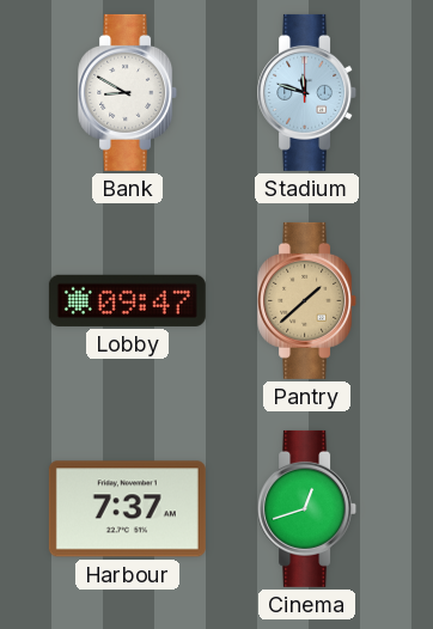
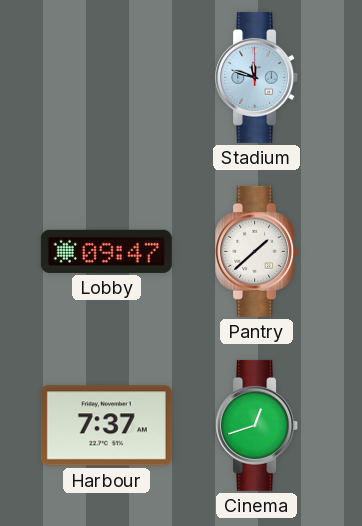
Bank: 8:50 -> none (128, 92)
Pantry dial: champagne -> white (257, 251)
